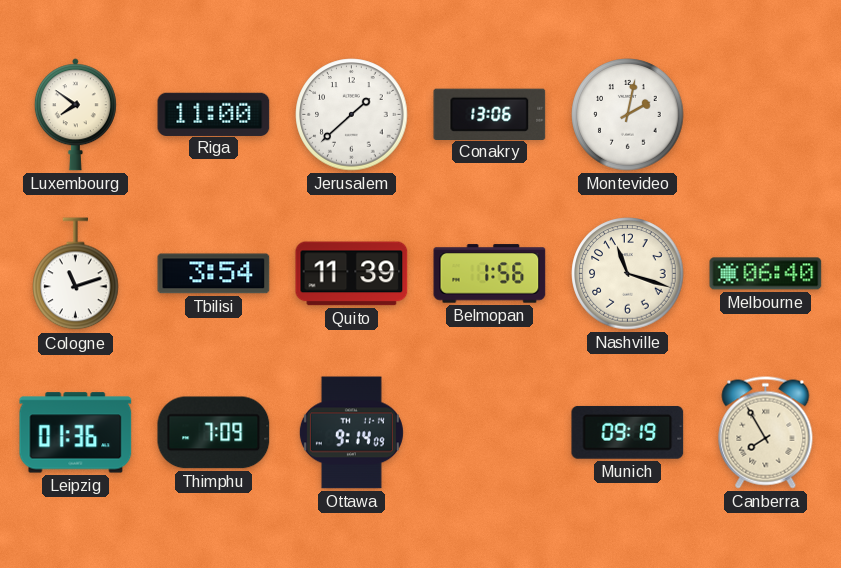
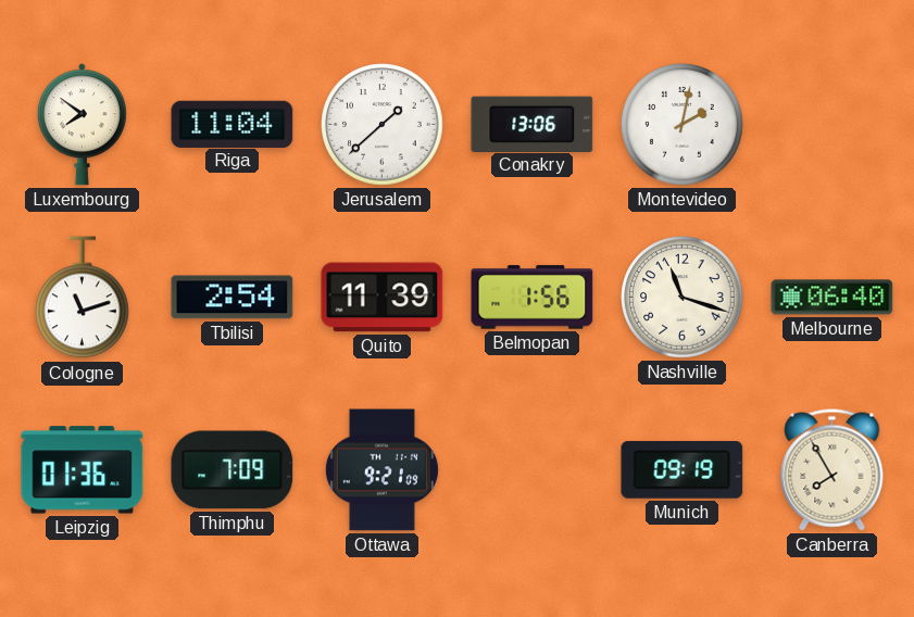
Riga: 11:00 -> 11:04 (233, 124)
Tbilisi: 3:54 -> 2:54 (233, 298)
Ottawa: 9:14 -> 9:21 (381, 470)
